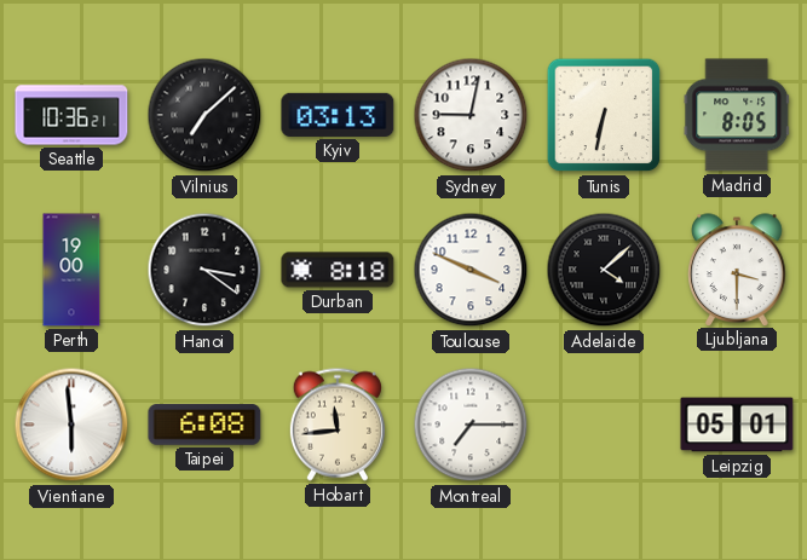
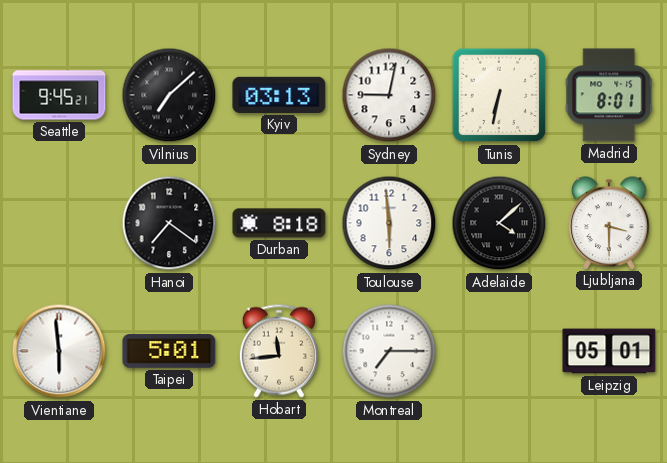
Seattle: 10:36 -> 9:45 (59, 95)
Madrid: 8:05 -> 8:01 (609, 95)
Perth: 19:00 -> none (71, 270)
Hanoi: 3:21 -> 7:21 (169, 223)
Toulouse: 3:49 -> 5:59 (389, 223)
Taipei: 6:08 -> 5:01 (169, 351)
